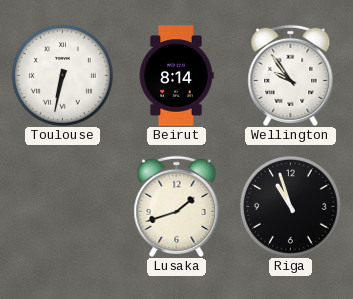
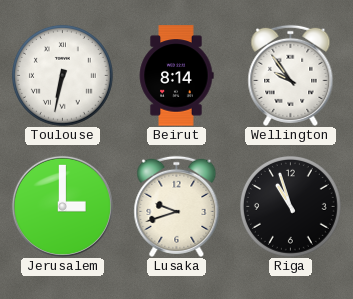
Jerusalem: none -> 3:00 (62, 206)
Lusaka: 1:42 -> 9:42 (177, 206)
